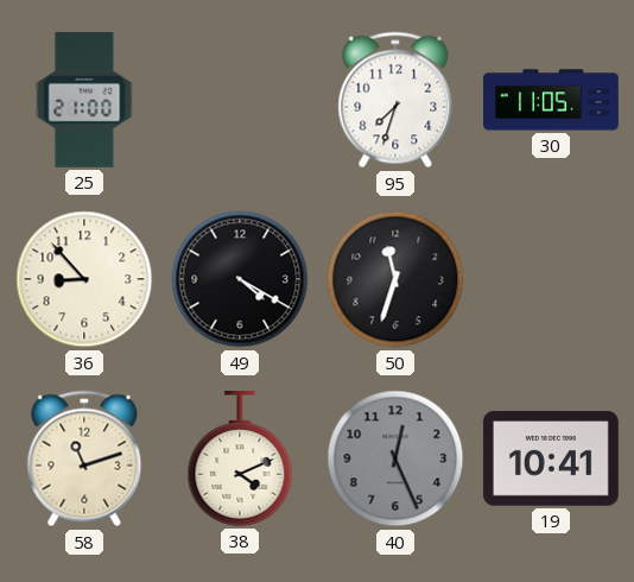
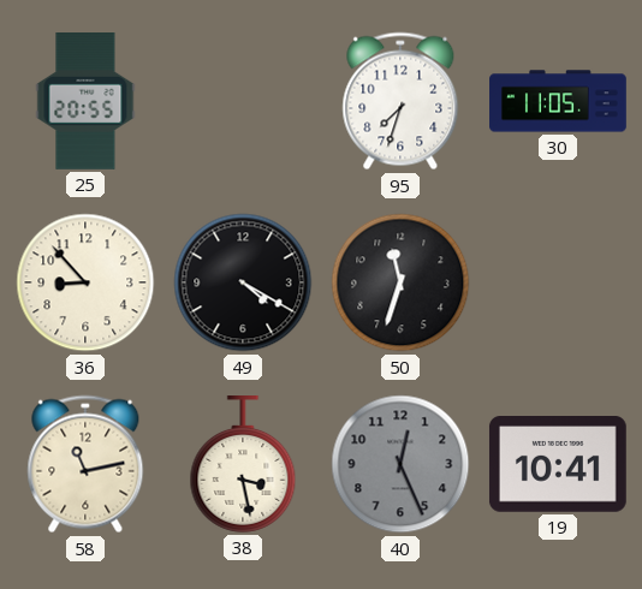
25: 21:00 -> 20:55 (85, 102)
58: 11:12 -> 11:13 (85, 464)
38: 4:11 -> 3:28 (243, 465)
